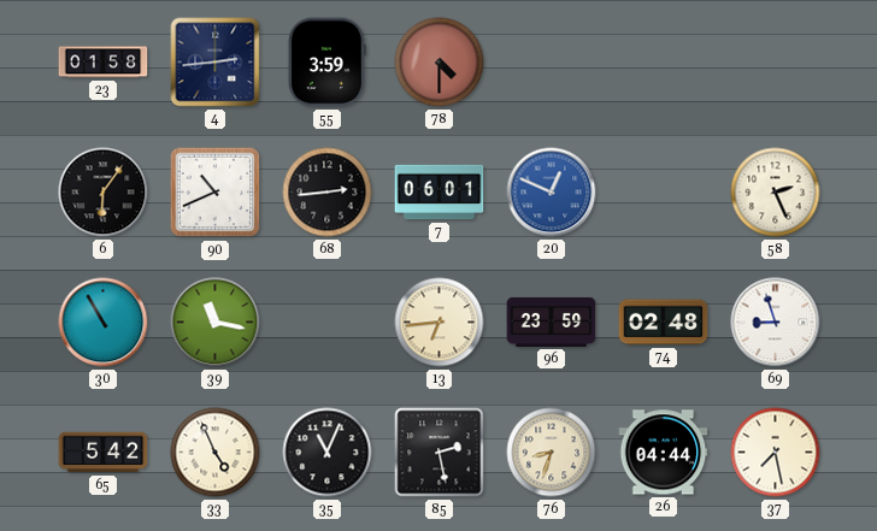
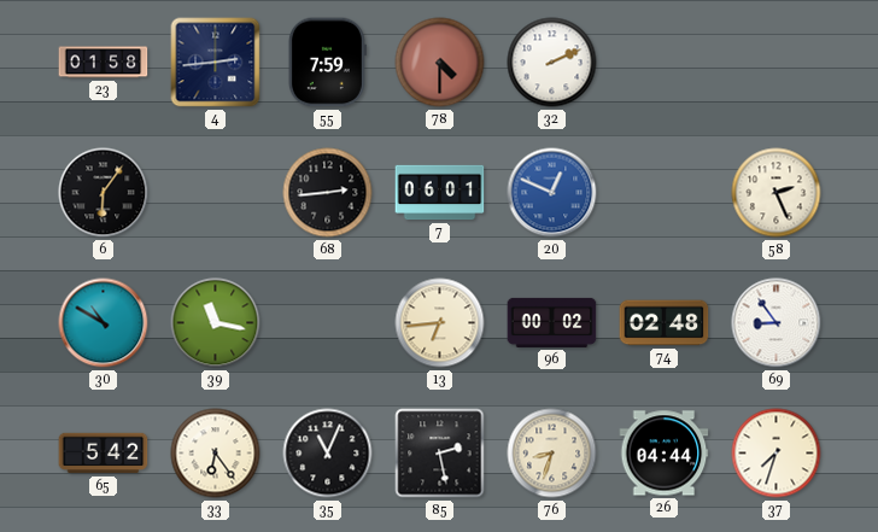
55: 3:59 -> 7:59 (327, 63)
32: none -> 2:11 (552, 63)
90: 10:41 -> none (216, 193)
30: 10:55 -> 10:50 (104, 323)
96: 23:59 -> 00:02 (552, 322)
69: 8:57 -> 8:54 (777, 323)
33: 4:56 -> 6:24 (216, 454)
37: 7:28 -> 7:33 (777, 454)
